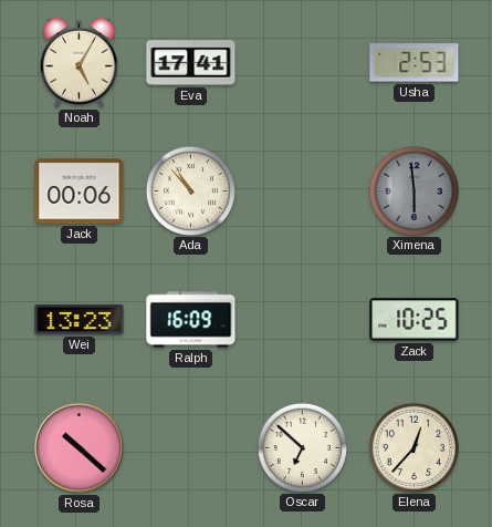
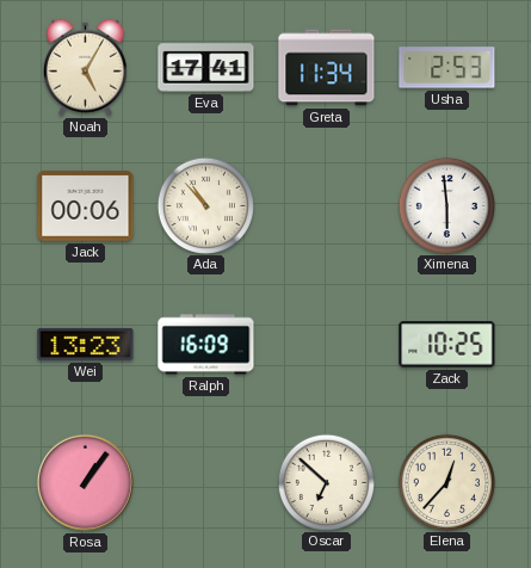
Greta: none -> 11:34 (327, 68)
Ximena dial: grey -> white (446, 205)
Rosa: 10:22 -> 1:06 (85, 482)
